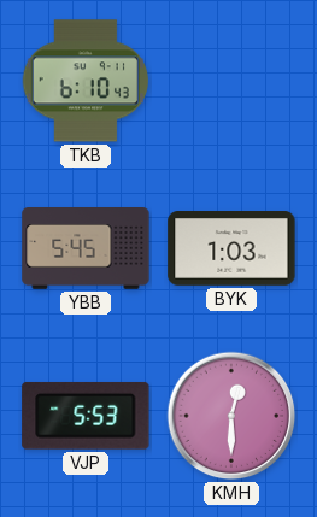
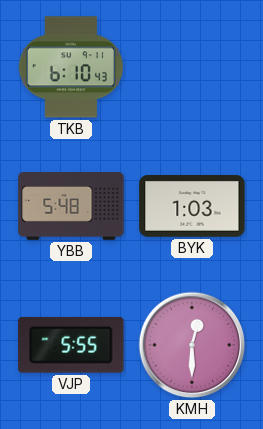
YBB: 5:45 -> 5:48 (71, 207)
VJP: 5:53 -> 5:55 (71, 345)
